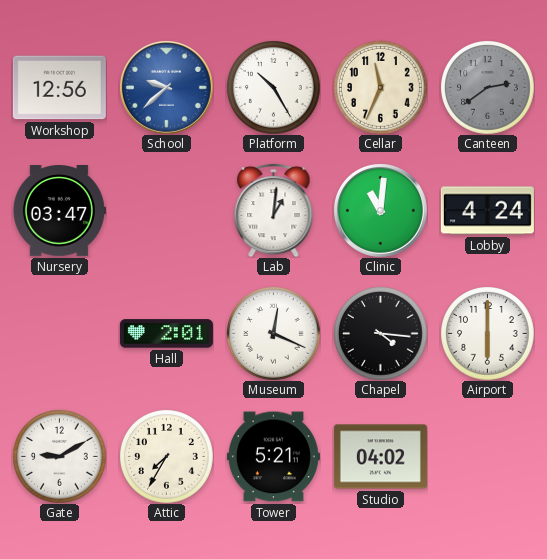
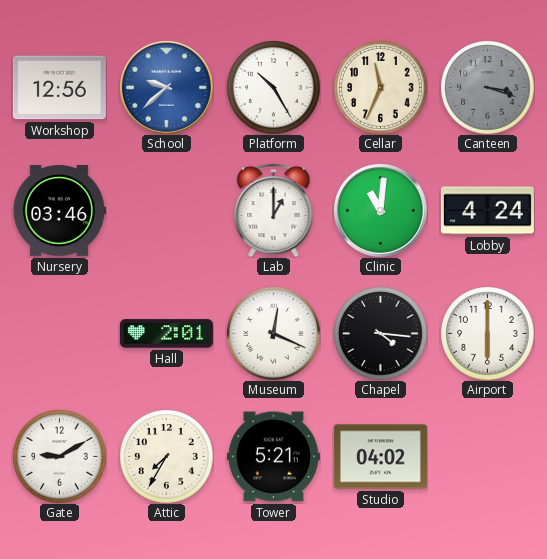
Canteen: 2:39 -> 3:18 (488, 88)
Nursery: 03:47 -> 03:46 (59, 211)
Lab: 1:01 -> 1:00 (274, 210)
